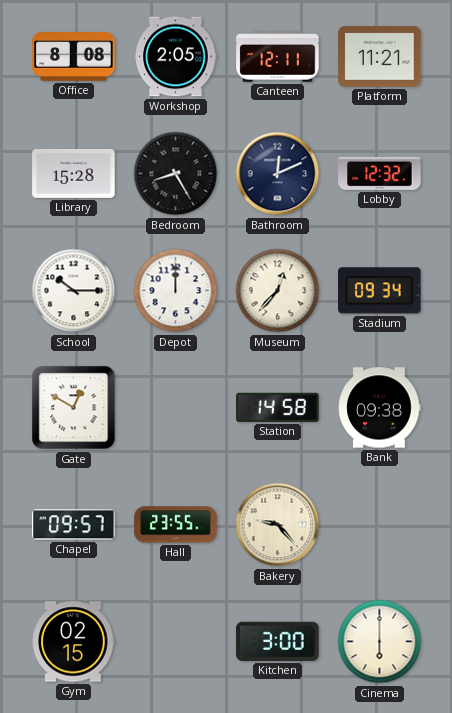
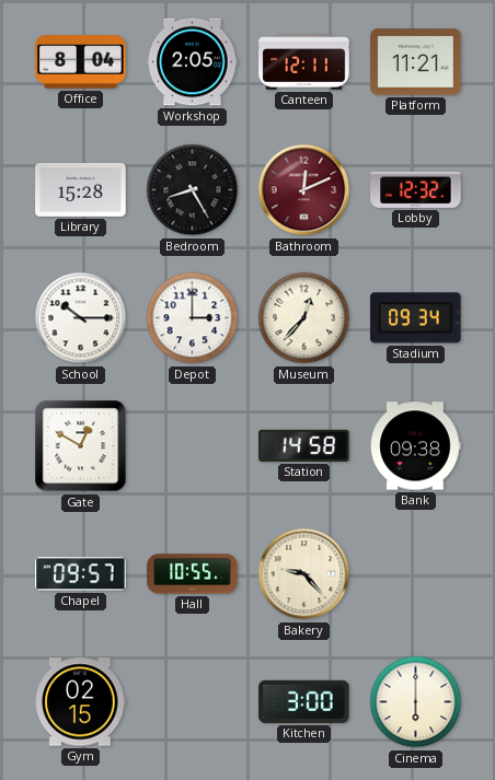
Office: 8:08 -> 8:04 (81, 62)
Bathroom dial: navy -> burgundy (304, 190)
Depot: 12:00 -> 3:00 (193, 318)
Hall: 23:55 -> 10:55 (193, 574)
